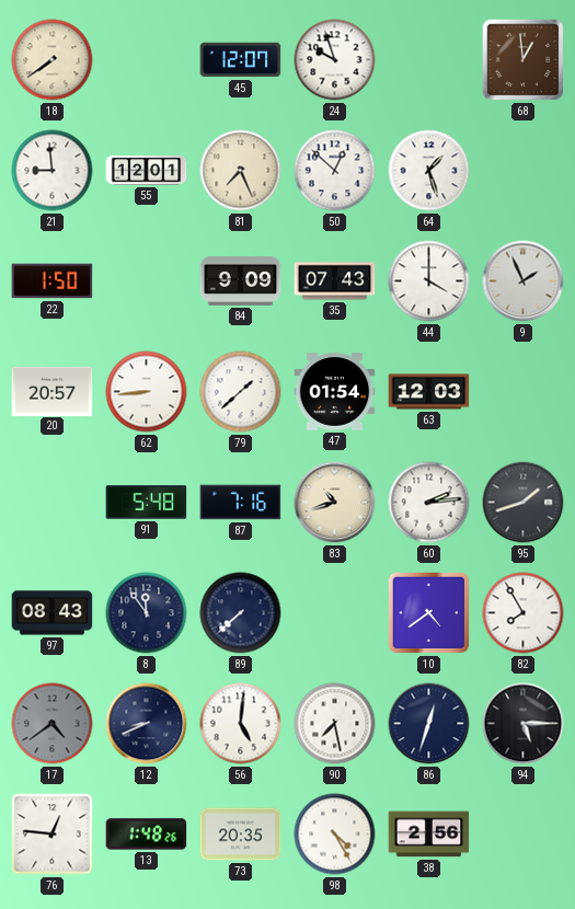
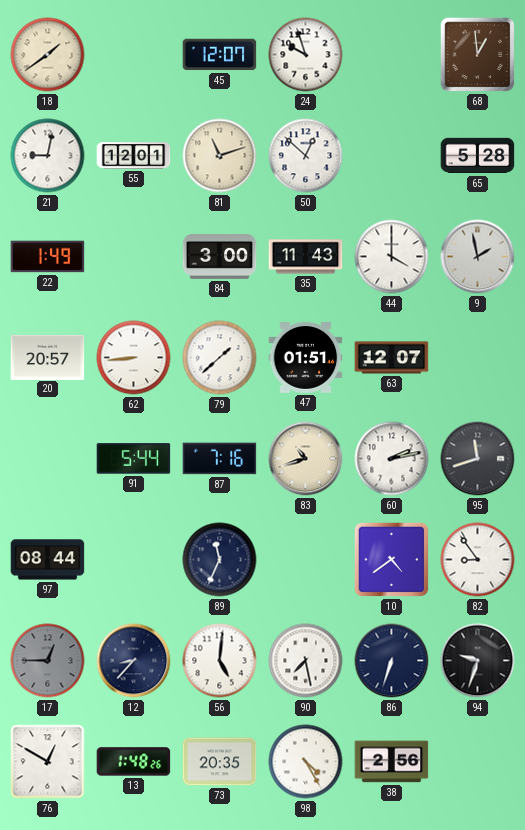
18: 7:39 -> 1:39 (48, 55)
21: 8:59 -> 9:02 (48, 156)
81: 7:26 -> 11:12 (220, 156)
64: 1:27 -> none (429, 171)
65: none -> 5:28 (478, 156)
22: 1:50 -> 1:49 (48, 257)
84: 9:09 -> 3:00 (220, 257)
35: 07:43 -> 11:43 (306, 257)
9: 1:56 -> 1:58 (478, 257)
47: 01:54 -> 01:51 (306, 358)
63: 12:03 -> 12:07 (392, 358)
91: 5:48 -> 5:44 (134, 459)
60: 2:14 -> 2:13 (392, 459)
95: 1:42 -> 11:42 (478, 459)
97: 08:43 -> 08:44 (48, 560)
8: 11:54 -> none (147, 613)
89: 7:38 -> 11:34 (220, 560)
82: 7:55 -> 8:54 (478, 560)
17: 4:39 -> 12:45 (48, 661)
12: 8:41 -> 8:37 (134, 661)
86: 12:33 -> 6:33 (392, 661)
94: 5:15 -> 9:33 (478, 661)
76: 12:46 -> 12:50 (48, 762)
